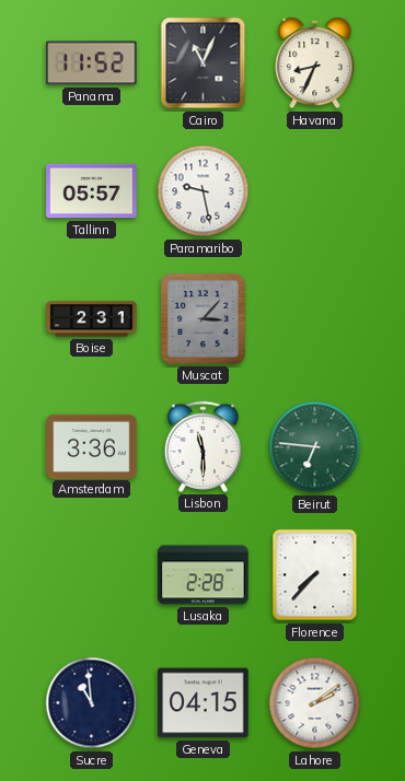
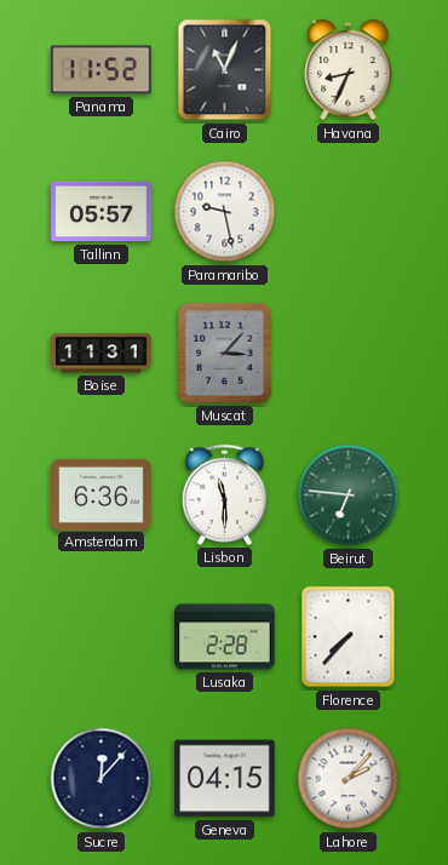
Boise: 2:31 -> 11:31 (102, 354)
Amsterdam: 3:36 -> 6:36 (102, 494)
Sucre: 10:59 -> 12:07 (102, 779)
Lahore: 2:09 -> 2:07 (349, 779)
